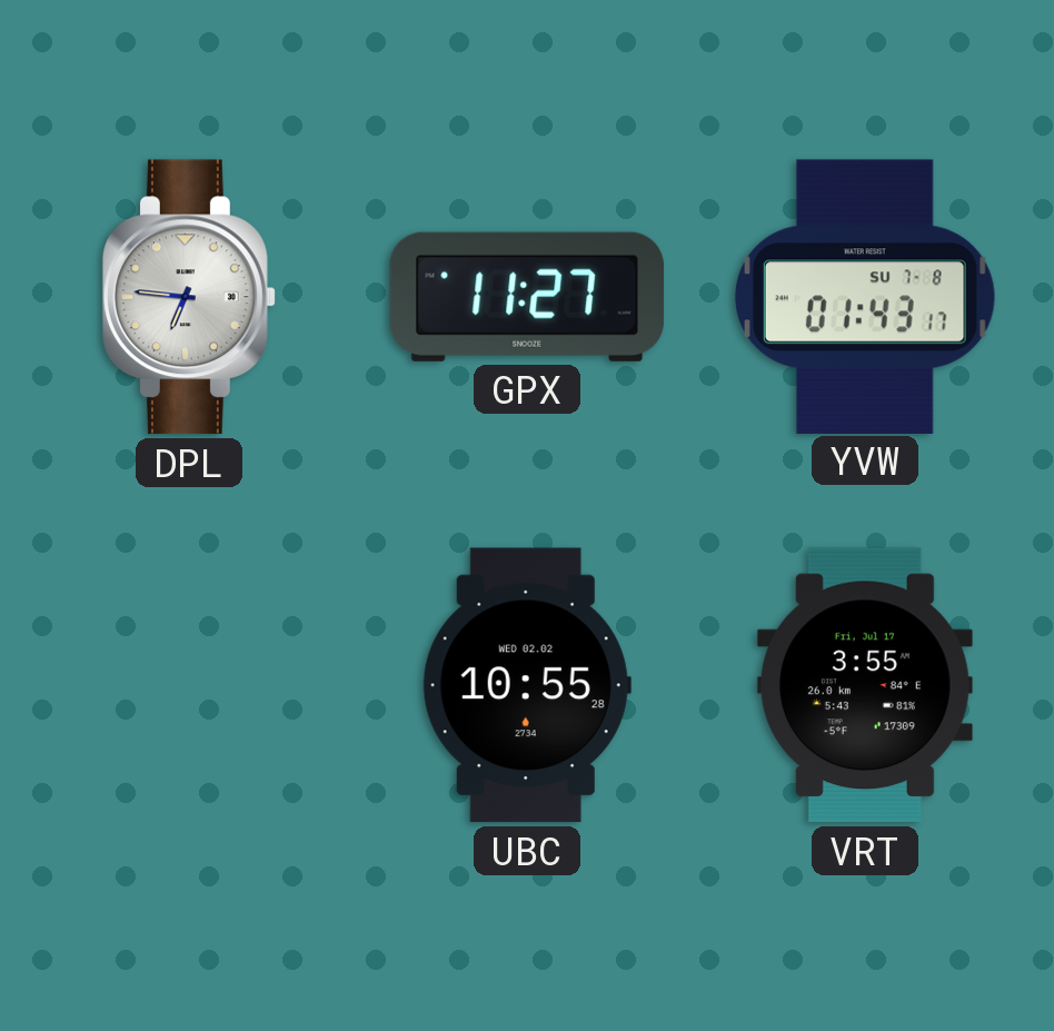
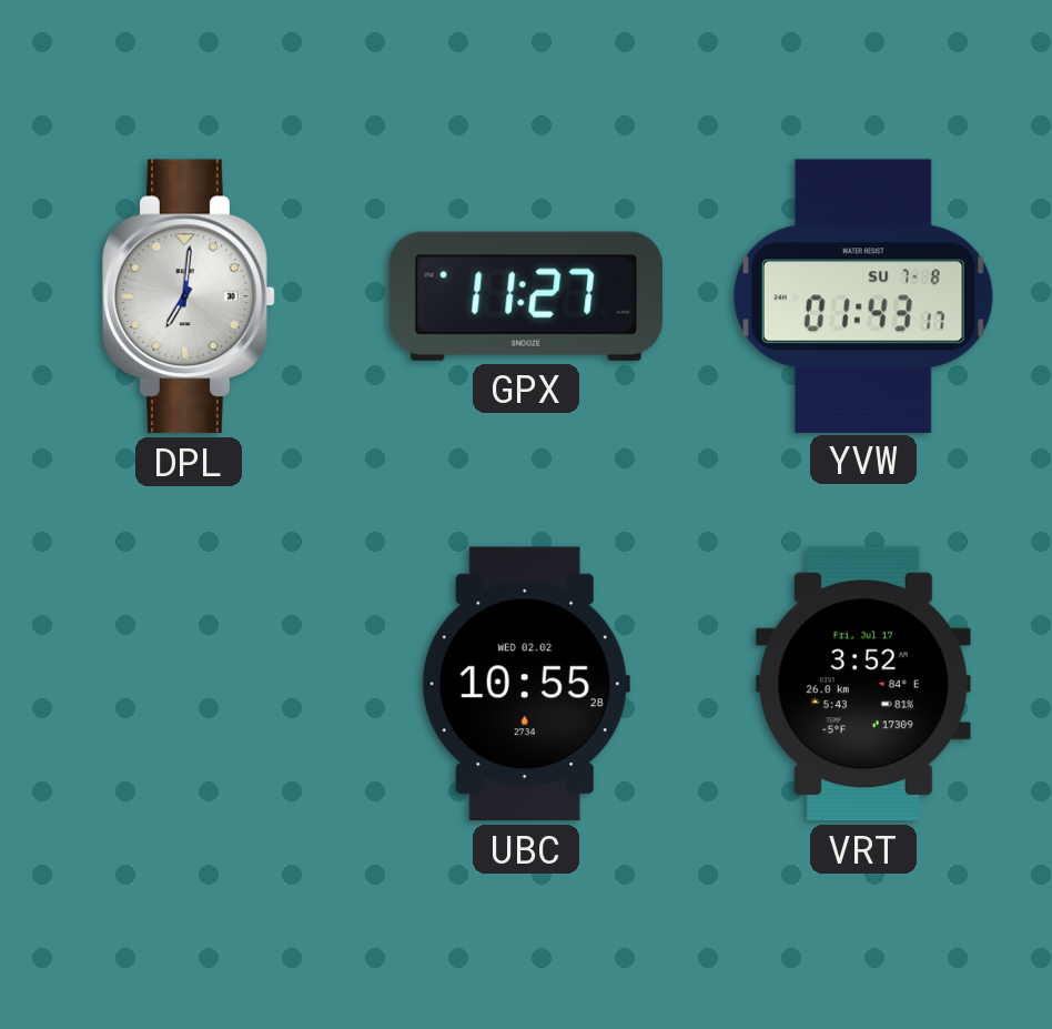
DPL: 6:46 -> 7:01 (189, 296)
VRT: 3:55 -> 3:52 (863, 684)
